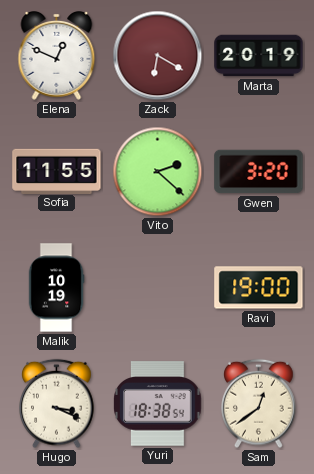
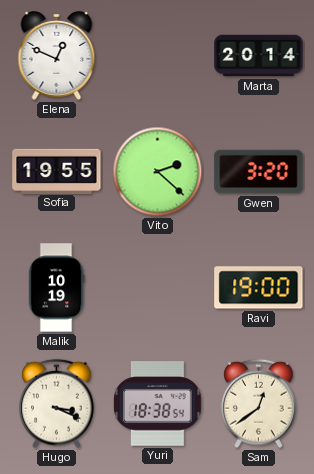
Zack: 6:20 -> none (158, 56)
Marta: 20:19 -> 20:14 (259, 56)
Sofia: 11:55 -> 19:55 (57, 171)
